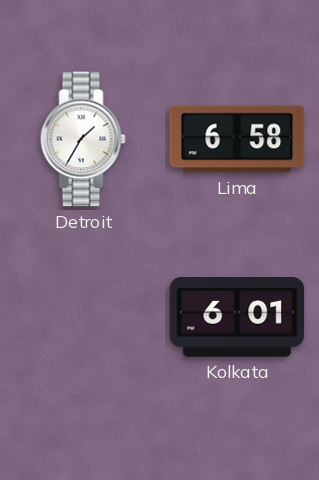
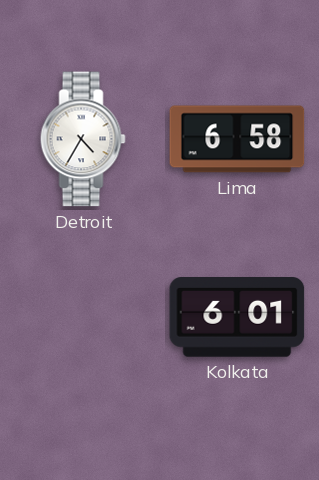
Detroit: 1:35 -> 4:35 (83, 139)
